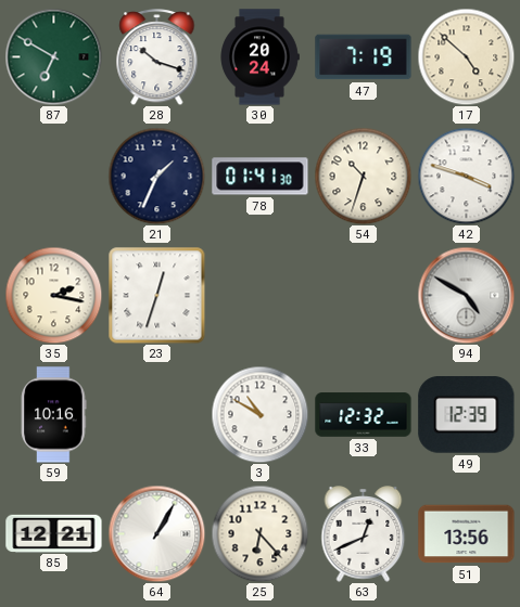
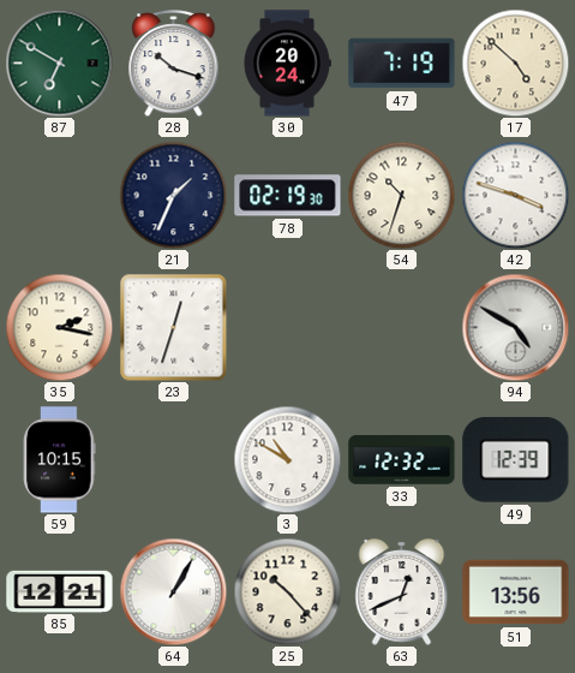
78: 01:41 -> 02:19 (288, 196)
59: 10:16 -> 10:15 (60, 460)
25: 6:23 -> 10:23 (287, 591)
